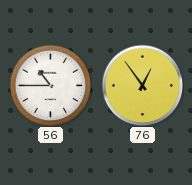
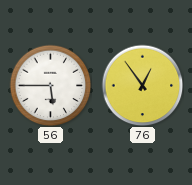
56: 10:45 -> 5:45 (50, 85)
